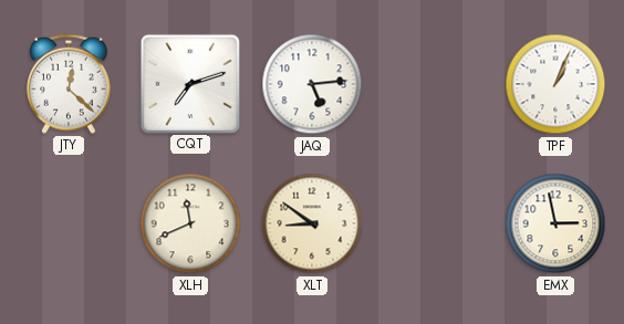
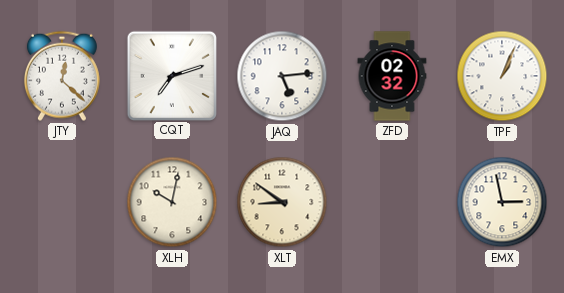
ZFD: none -> 02:32 (392, 76)
XLH: 11:41 -> 10:02 (172, 202)
